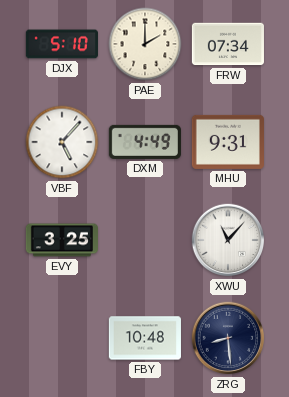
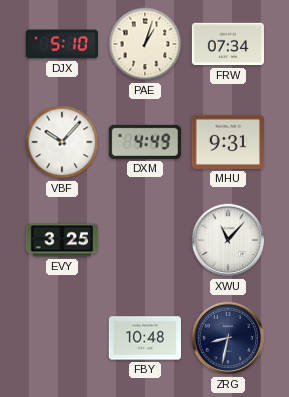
PAE: 2:00 -> 1:03 (145, 44)
VBF: 5:07 -> 10:07 (62, 142)
ZRG: 8:29 -> 8:32 (228, 338)
